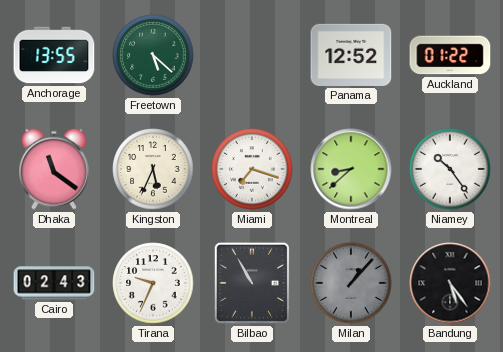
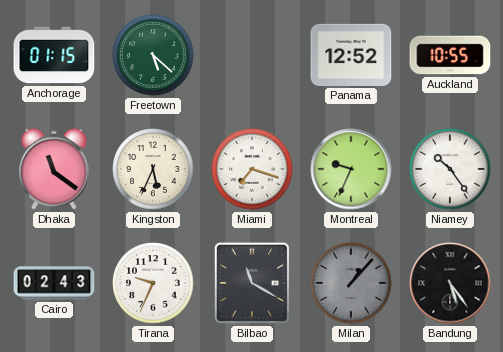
Anchorage: 13:55 -> 01:15 (54, 55)
Auckland: 01:22 -> 10:55 (450, 55)
Montreal: 8:38 -> 9:34 (351, 169)
Bilbao: 10:55 -> 11:20 (252, 283)
